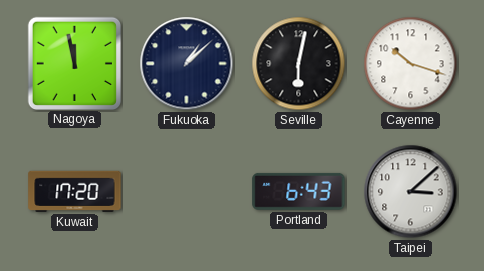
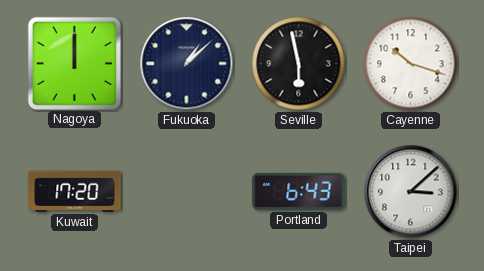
Nagoya: 11:58 -> 12:00 (74, 63)
Seville: 6:02 -> 5:58 (299, 64)
